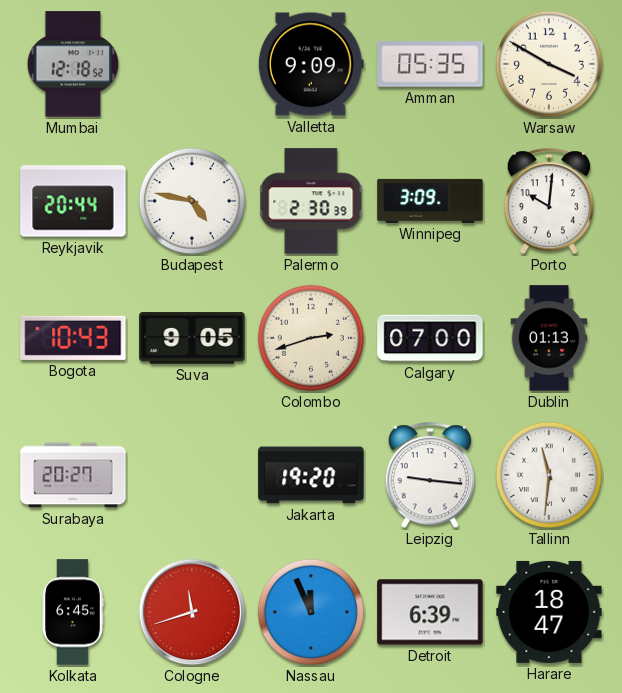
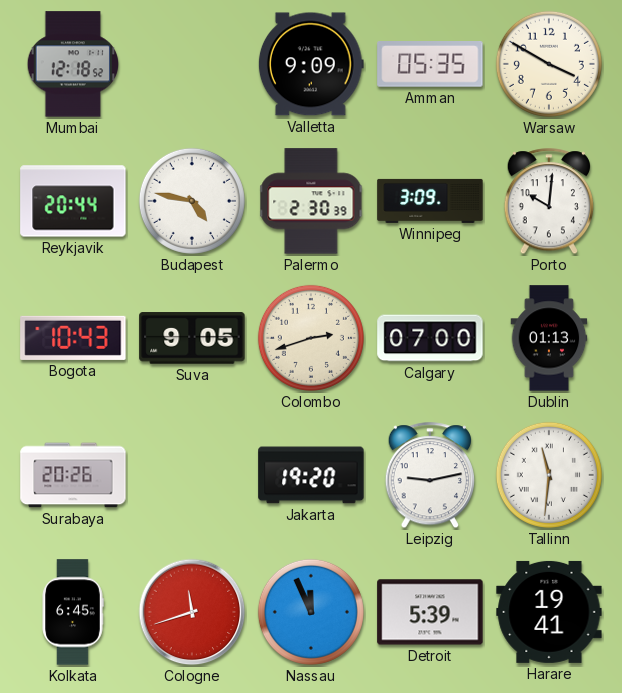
Surabaya: 20:27 -> 20:26 (73, 475)
Leipzig: 9:16 -> 9:13 (429, 476)
Detroit: 6:39 -> 5:39 (430, 612)
Harare: 18:47 -> 19:41 (549, 612)
